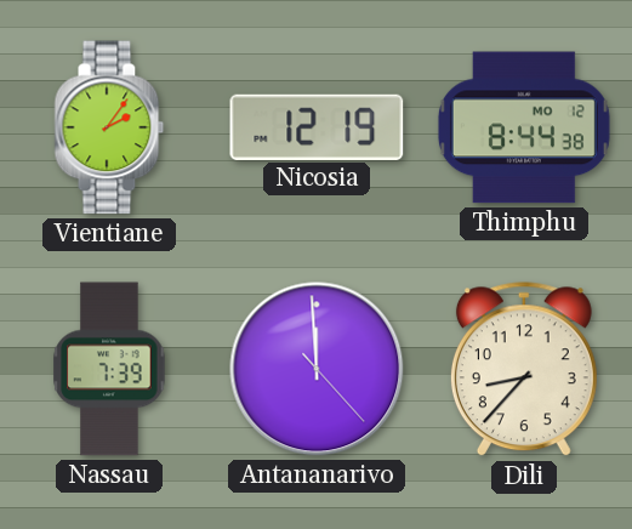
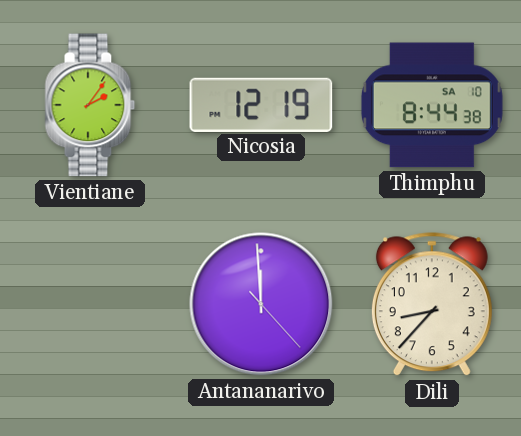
Thimphu date: MO 12 -> SA 10 (432, 105)
Nassau: 7:39 -> none (109, 369)
